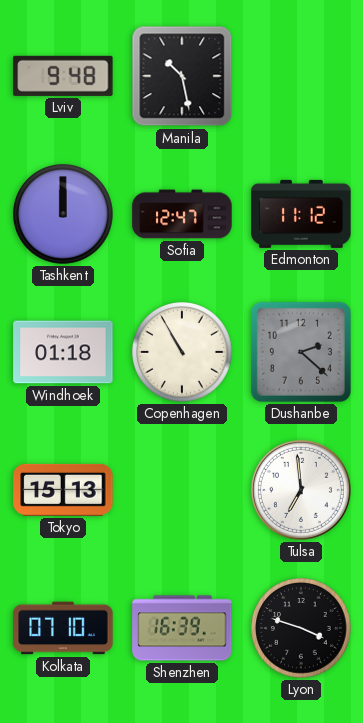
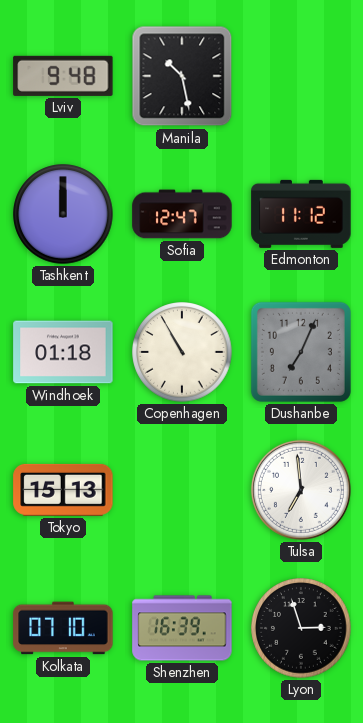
Dushanbe: 2:22 -> 7:04 (301, 352)
Lyon: 3:48 -> 2:57 (301, 628)
